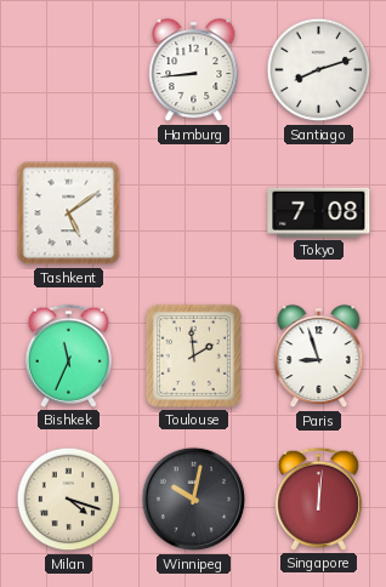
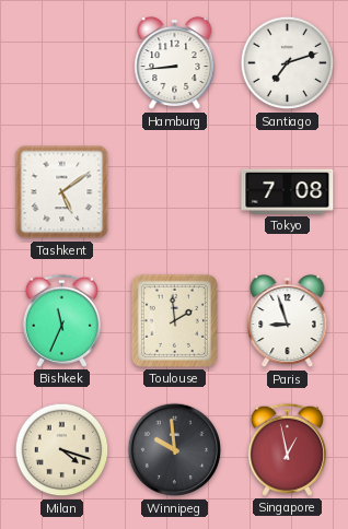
Santiago: 8:12 -> 7:12 (288, 63)
Winnipeg: 10:02 -> 9:59 (175, 450)
Singapore: 12:01 -> 12:58 (287, 449)
